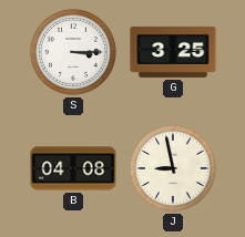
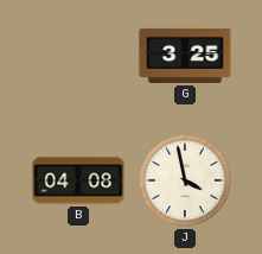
S: 3:15 -> none (73, 52)
J: 8:58 -> 3:58 (185, 180)
